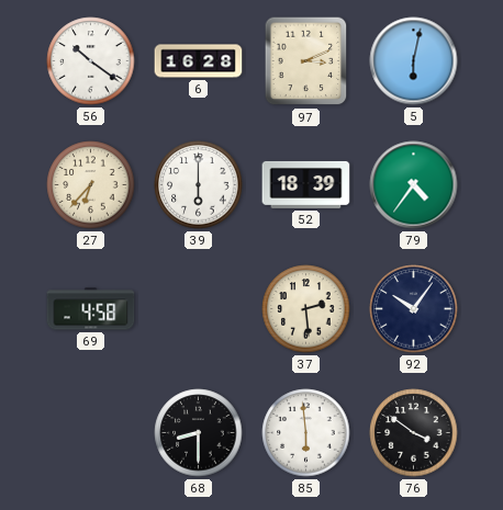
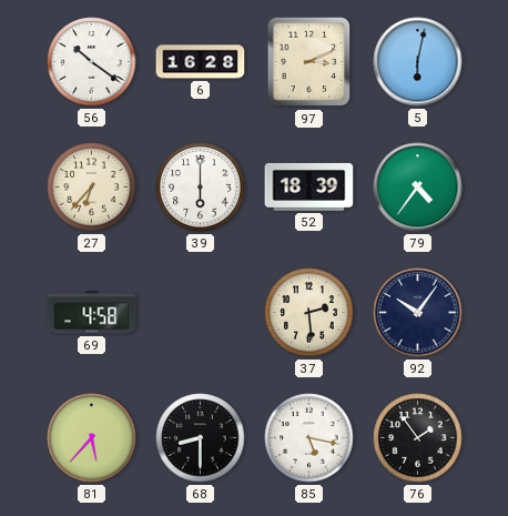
81: none -> 5:37 (92, 438)
85: 5:59 -> 5:17 (309, 438)
76: 3:51 -> 1:54 (418, 438)
